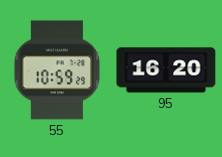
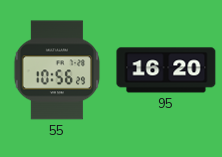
55: 10:59 -> 10:56 (57, 70)
